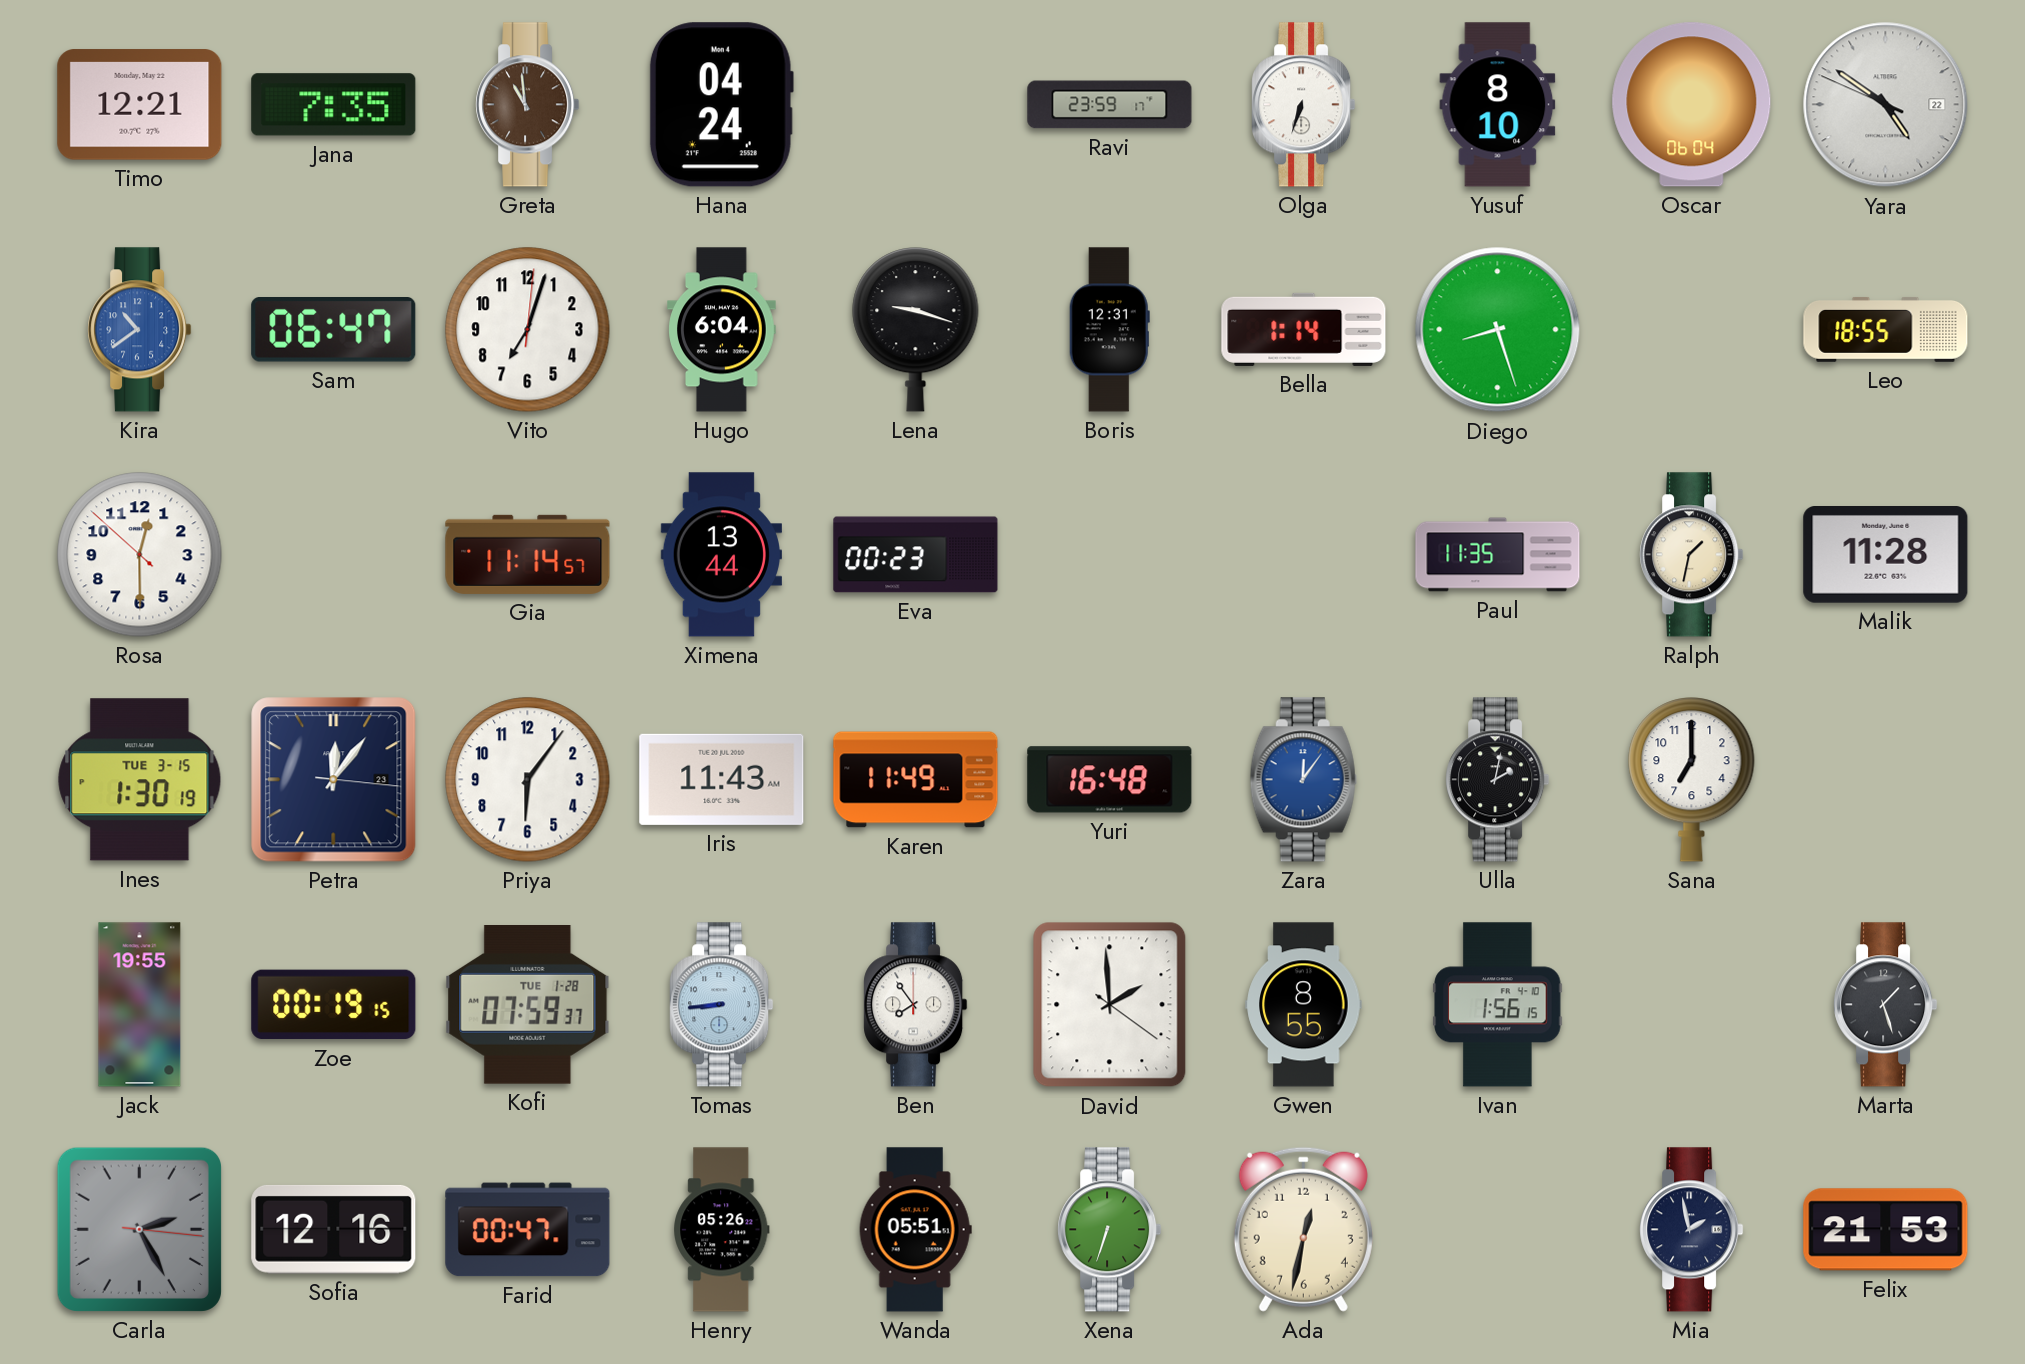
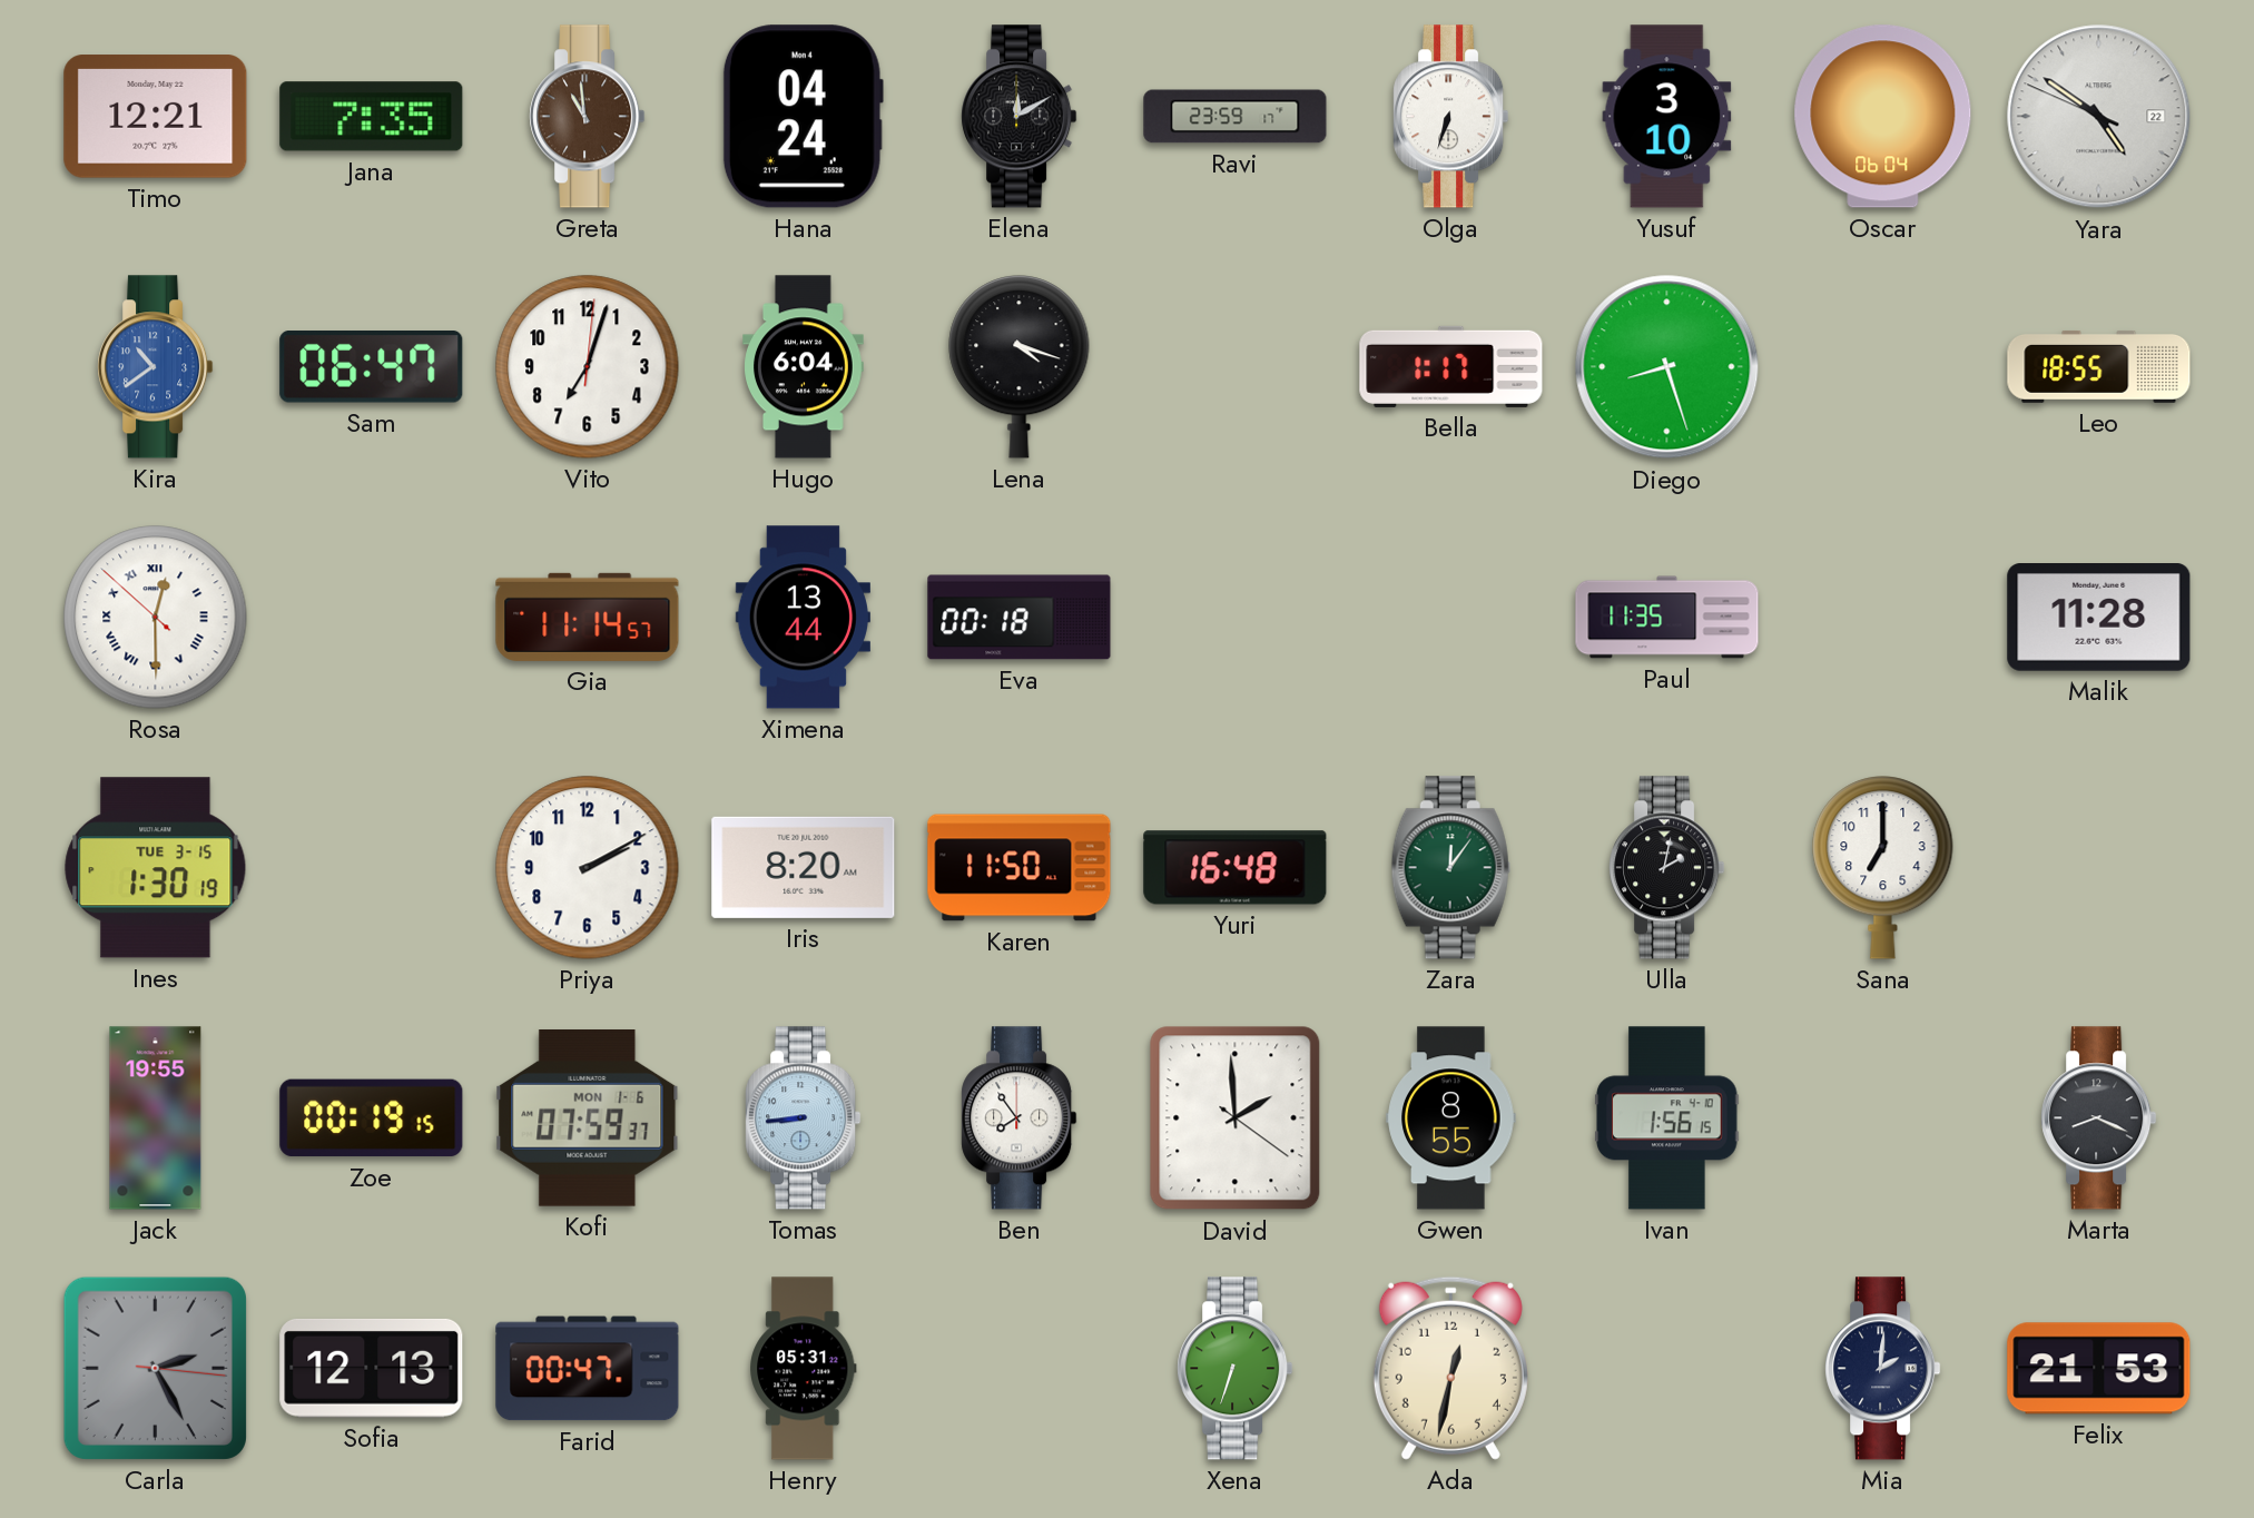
Elena: none -> 12:10 (1020, 117)
Yusuf: 8:10 -> 3:10 (1667, 117)
Lena: 9:18 -> 4:18 (1020, 367)
Boris: 12:31 -> none (1109, 330)
Bella: 1:14 -> 1:17 (1451, 366)
Rosa numerals: Arabic -> Roman (156, 618)
Eva: 00:23 -> 00:18 (1020, 618)
Ralph: 1:32 -> none (1692, 555)
Petra: 12:06 -> none (334, 780)
Priya: 6:06 -> 2:10 (588, 868)
Iris: 11:43 -> 8:20 (804, 867)
Karen: 11:49 -> 11:50 (1020, 868)
Zara dial: blue -> green (1450, 868)
Kofi date: TUE 1-28 -> MON 1-6 (588, 1118)
Marta: 1:27 -> 8:19 (2099, 1118)
Sofia: 12:16 -> 12:13 (372, 1368)
Henry: 05:26 -> 05:31 (804, 1369)
Wanda: 05:51 -> none (915, 1230)
Mia: 1:58 -> 2:01 (1883, 1369)
